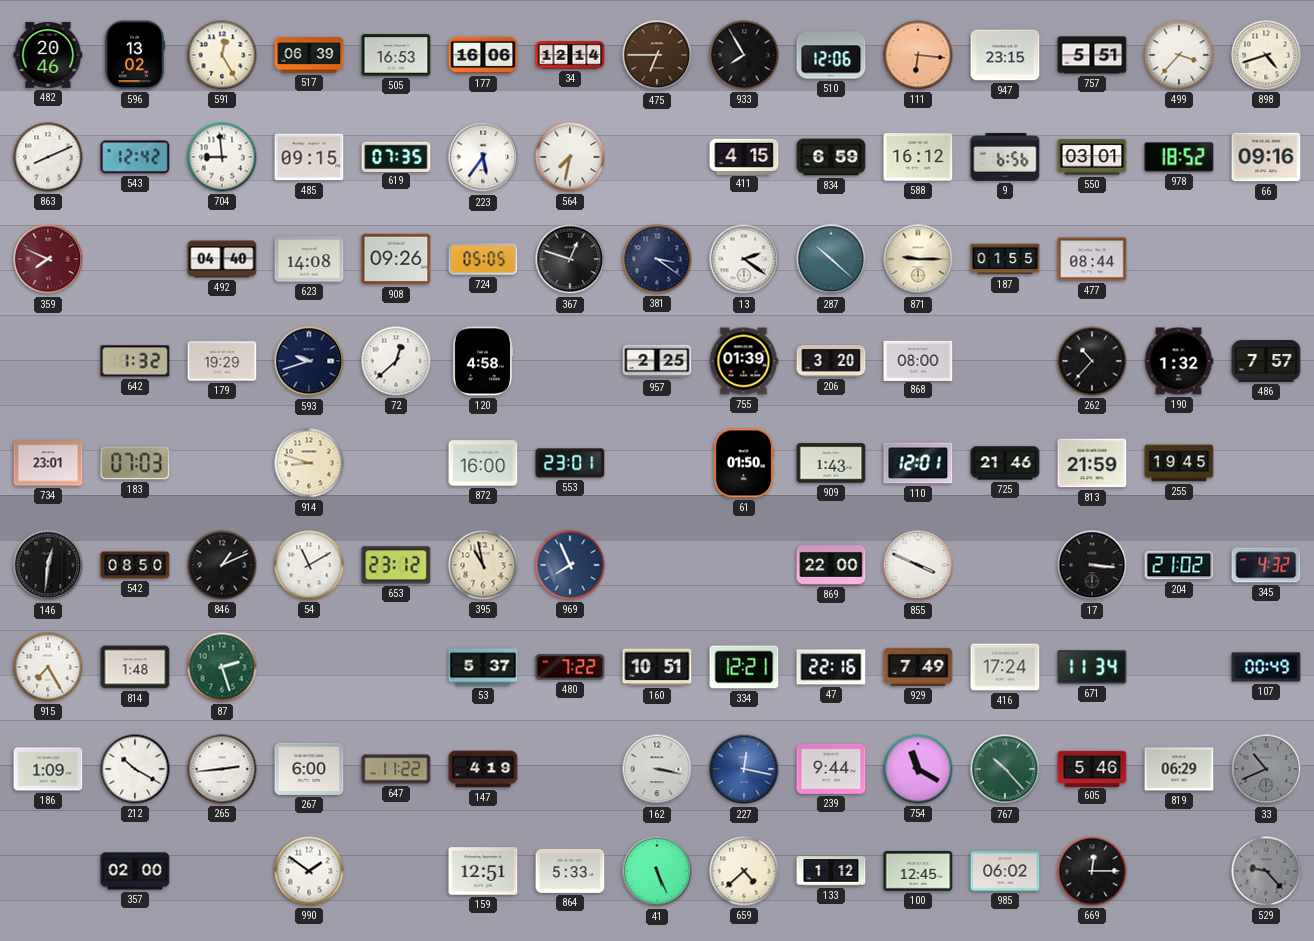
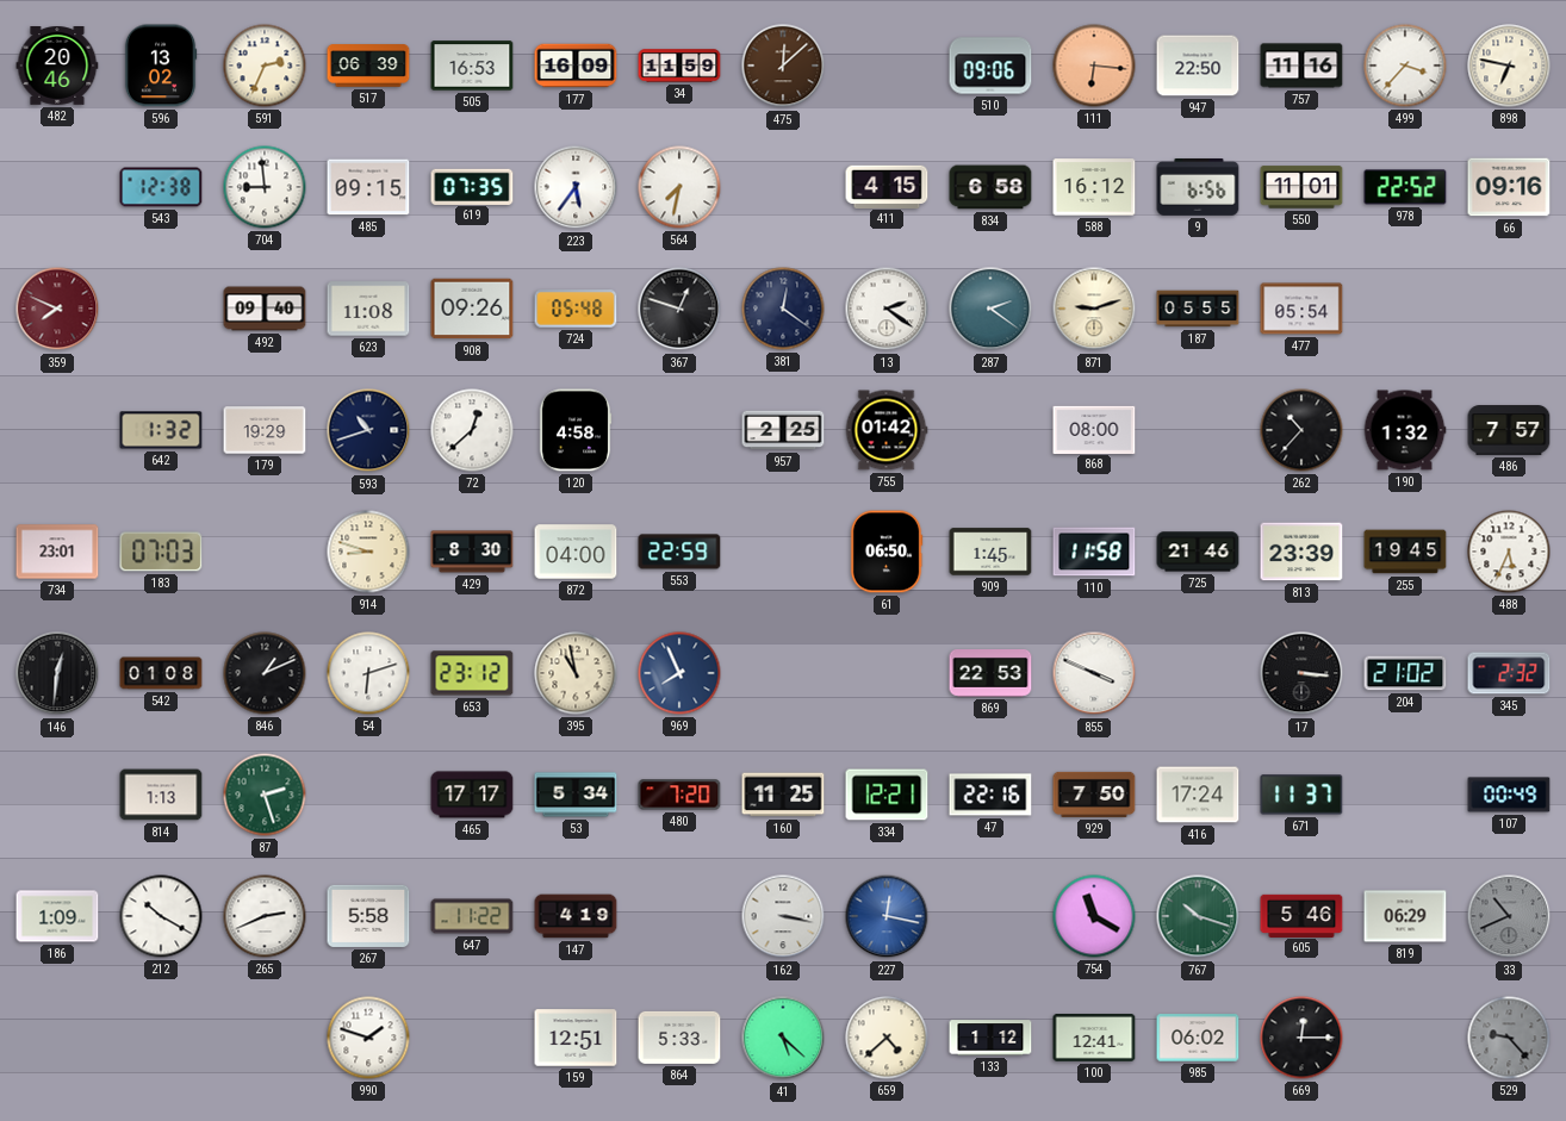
591: 12:25 -> 2:34 (265, 66)
177: 16:06 -> 16:09 (576, 66)
34: 12:14 -> 11:59 (679, 66)
475: 6:45 -> 12:08 (783, 66)
933: 7:55 -> none (744, 55)
510: 12:06 -> 09:06 (990, 66)
947: 23:15 -> 22:50 (1198, 66)
757: 5:51 -> 11:16 (1301, 66)
898: 4:42 -> 6:47 (1509, 66)
863: 8:11 -> none (48, 157)
543: 12:42 -> 12:38 (161, 187)
834: 6:59 -> 6:58 (990, 187)
550: 03:01 -> 11:01 (1301, 187)
978: 18:52 -> 22:52 (1405, 187)
492: 04:40 -> 09:40 (265, 309)
623: 14:08 -> 11:08 (368, 309)
724: 05:05 -> 05:48 (576, 309)
381: 3:21 -> 12:21 (783, 309)
287: 10:22 -> 2:21 (990, 309)
871: 9:15 -> 9:12 (1094, 309)
187: 01:55 -> 05:55 (1198, 309)
477: 08:44 -> 05:54 (1301, 309)
593: 9:42 -> 10:42 (368, 430)
755: 01:39 -> 01:42 (887, 430)
206: 3:20 -> none (831, 362)
429: none -> 8:30 (472, 552)
872: 16:00 -> 04:00 (576, 552)
553: 23:01 -> 22:59 (679, 552)
61: 01:50 -> 06:50 (887, 552)
909: 1:43 -> 1:45 (990, 552)
110: 12:01 -> 11:58 (1094, 552)
813: 21:59 -> 23:39 (1301, 552)
488: none -> 5:34 (1509, 552)
542: 08:50 -> 01:08 (161, 673)
54: 11:10 -> 6:12 (368, 673)
869: 22:00 -> 22:53 (990, 674)
345: 4:32 -> 2:32 (1509, 673)
915: 7:25 -> none (48, 667)
814: 1:48 -> 1:13 (161, 795)
465: none -> 17:17 (472, 795)
53: 5:37 -> 5:34 (576, 795)
480: 7:22 -> 7:20 (679, 795)
160: 10:51 -> 11:25 (783, 795)
929: 7:49 -> 7:50 (1094, 795)
671: 11:34 -> 11:37 (1301, 795)
265: 2:44 -> 2:41 (265, 916)
267: 6:00 -> 5:58 (368, 916)
239: 9:44 -> none (831, 769)
767: 10:23 -> 10:18 (1198, 916)
357: 02:00 -> none (135, 871)
990: 1:51 -> 1:48 (368, 1038)
41: 5:26 -> 5:22 (783, 1038)
100: 12:45 -> 12:41 (1094, 1039)
